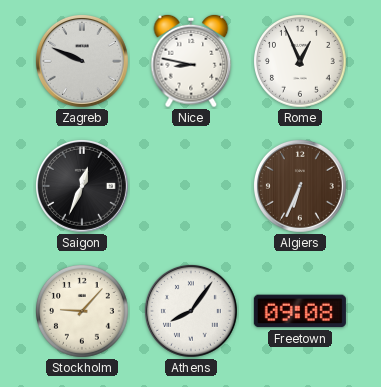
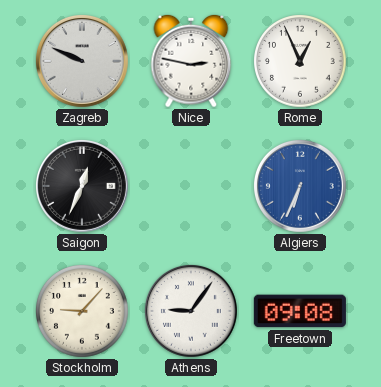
Nice: 8:47 -> 2:47 (191, 61)
Algiers dial: brown -> blue (300, 186)
Athens: 8:06 -> 9:06 (191, 311)
